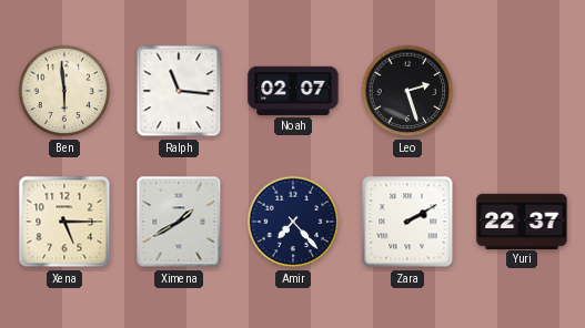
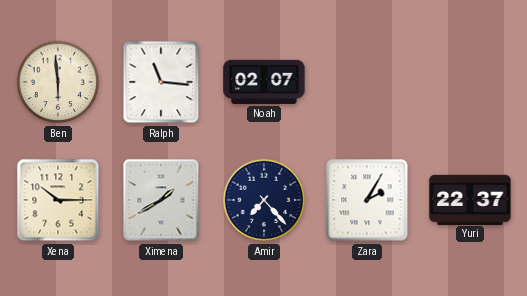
Leo: 2:27 -> none (407, 91)
Xena: 5:15 -> 10:15 (58, 200)
Zara: 2:10 -> 2:05 (367, 200)
